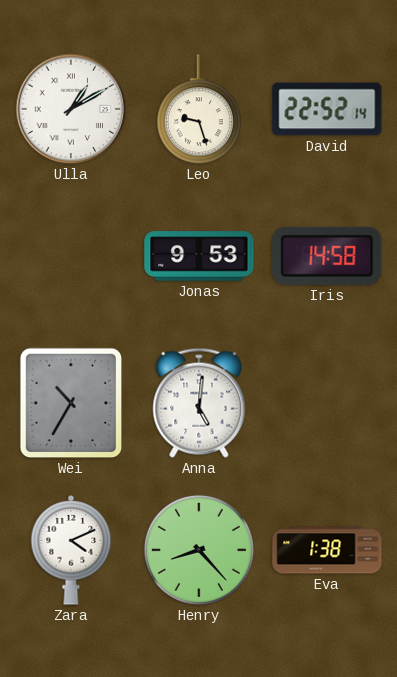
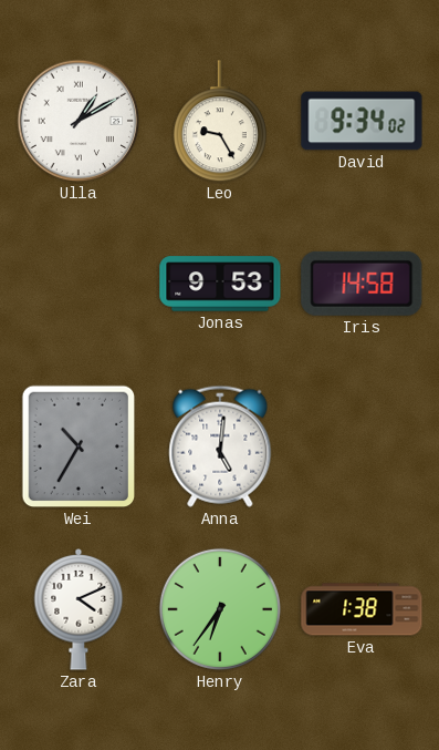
Leo: 9:27 -> 9:25 (220, 122)
David: 22:52 -> 9:34 (362, 121)
Henry: 8:23 -> 6:36 (220, 609)
